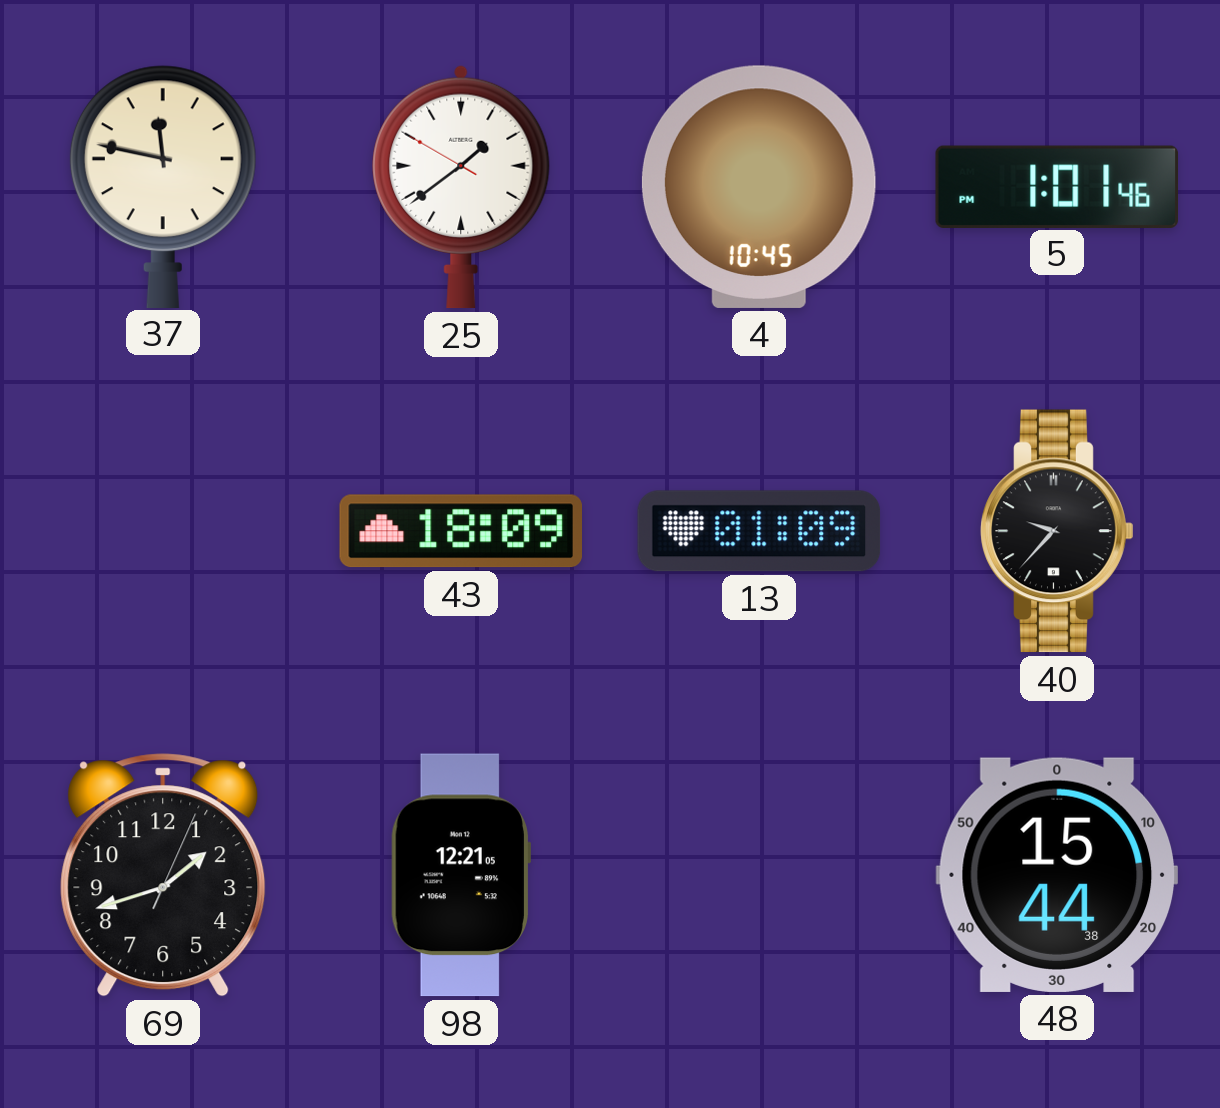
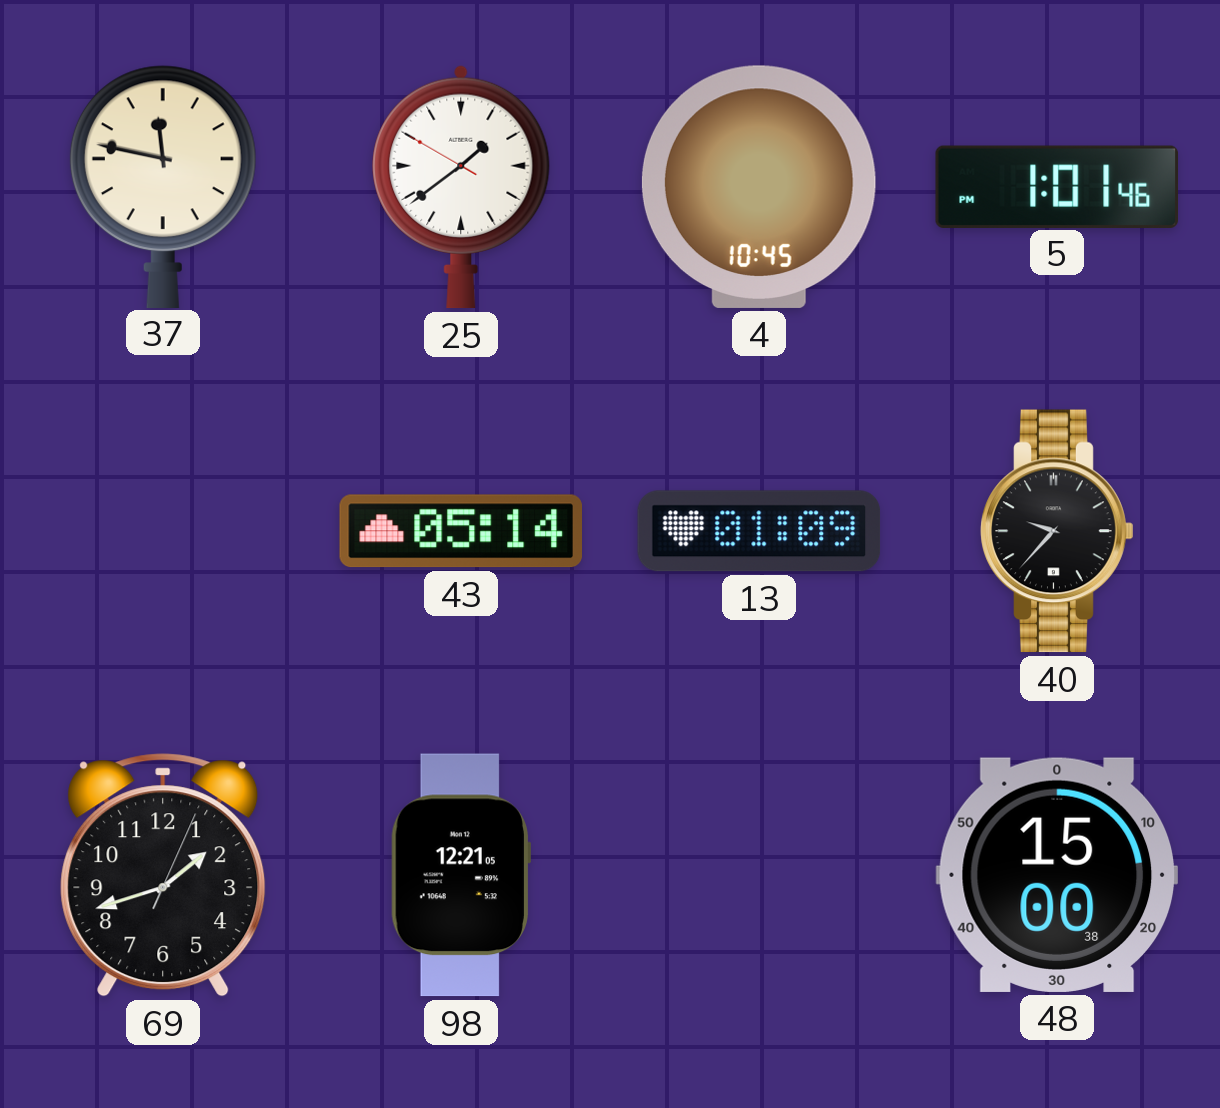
43: 18:09 -> 05:14 (460, 531)
48: 15:44 -> 15:00 (1056, 875)
